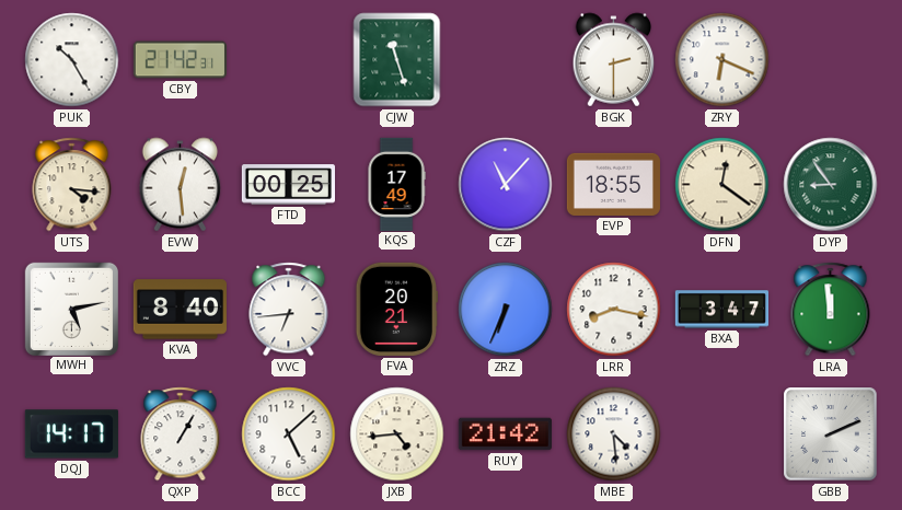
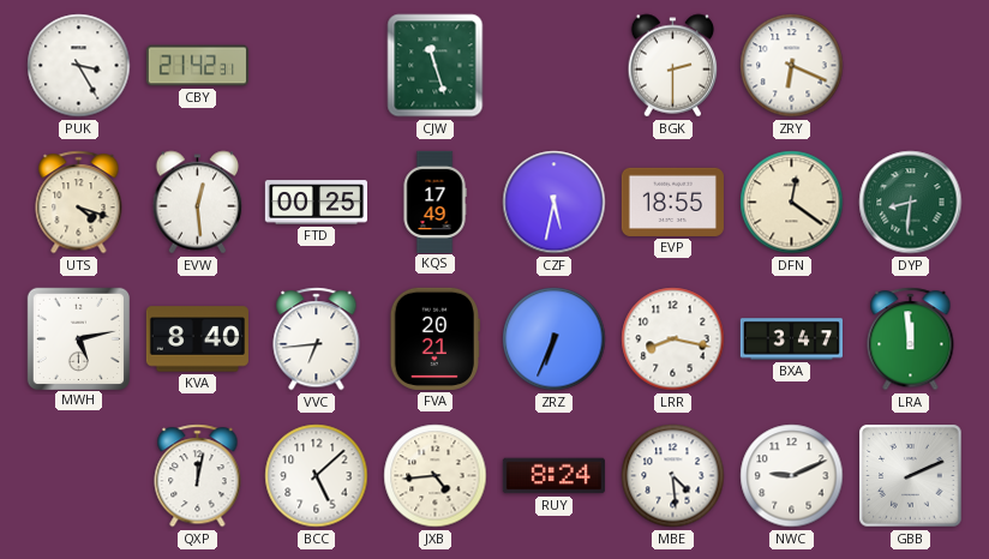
PUK: 10:25 -> 3:25 (79, 66)
UTS: 4:16 -> 4:18 (79, 203)
CZF: 11:07 -> 5:32 (555, 203)
DYP: 8:54 -> 8:31 (911, 203)
DQJ: 14:17 -> none (71, 434)
QXP: 1:05 -> 12:02 (198, 476)
RUY: 21:42 -> 8:24 (553, 476)
NWC: none -> 9:11 (792, 476)
